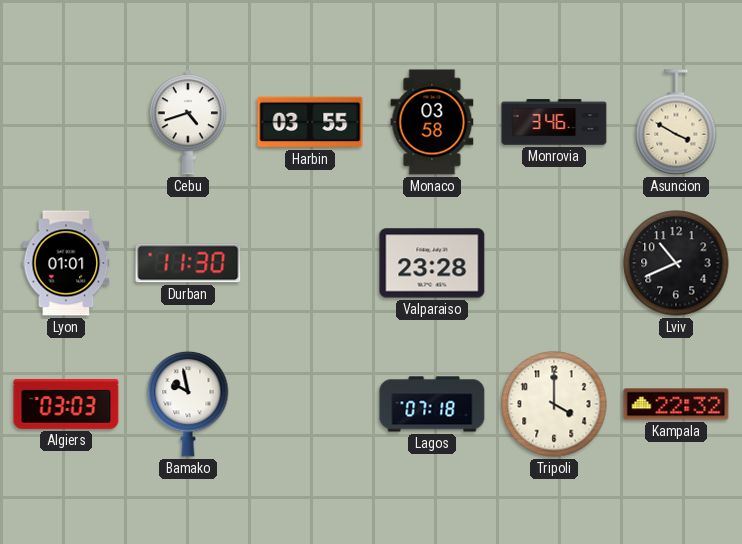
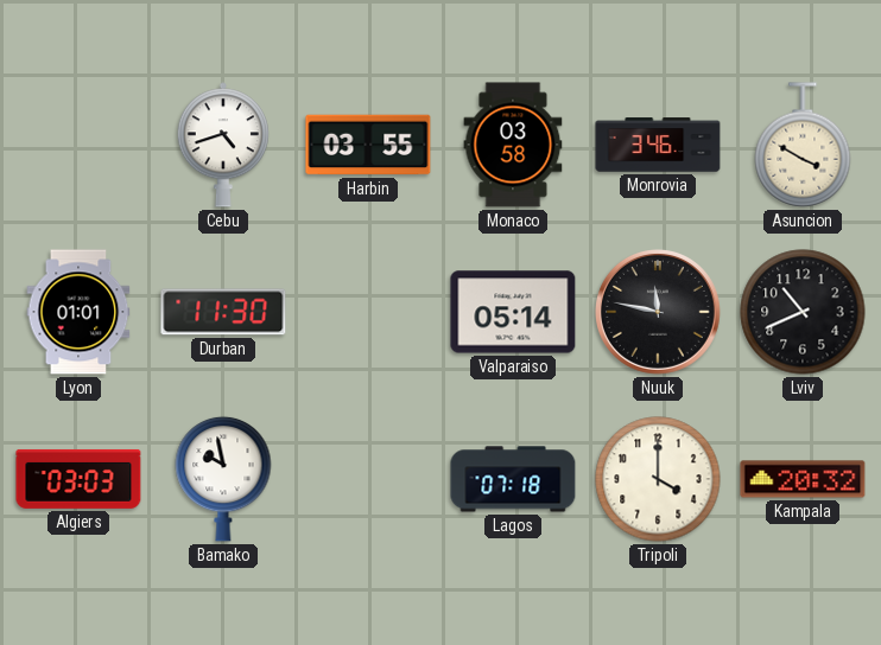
Valparaiso: 23:28 -> 05:14 (513, 312)
Nuuk: none -> 11:47 (659, 313)
Kampala: 22:32 -> 20:32 (803, 479)
